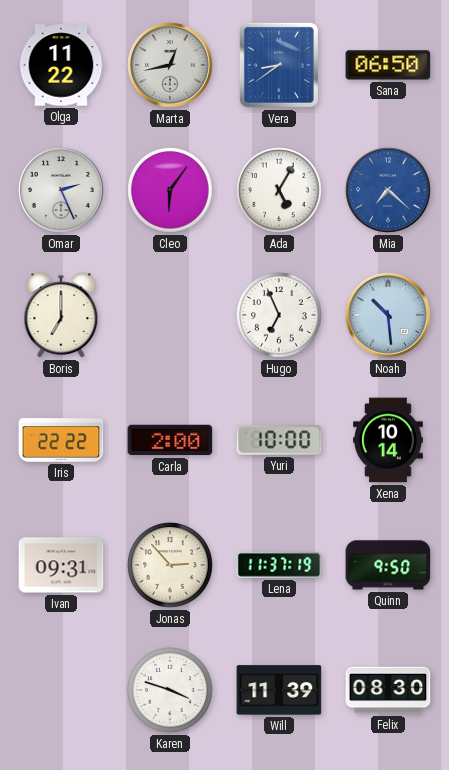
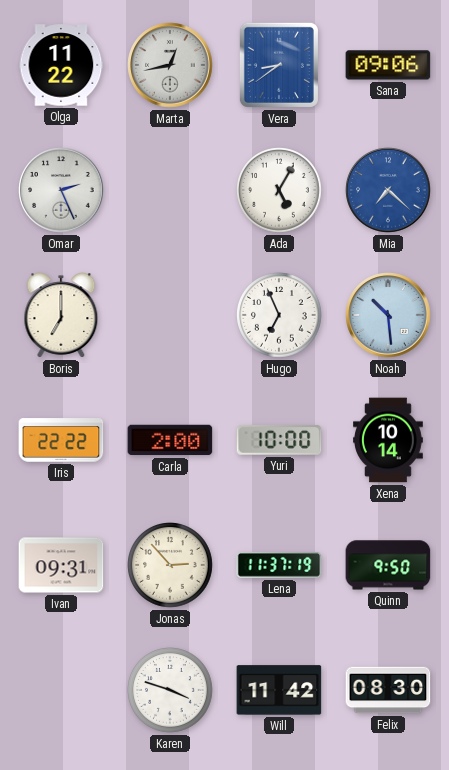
Sana: 06:50 -> 09:06 (388, 65)
Cleo: 6:06 -> none (171, 191)
Will: 11:39 -> 11:42 (279, 690)
